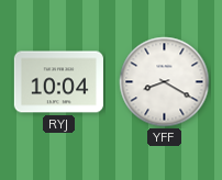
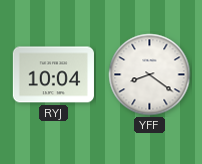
YFF: 8:20 -> 8:21 (150, 75)
